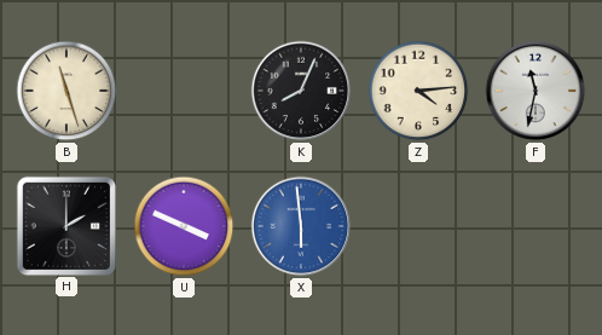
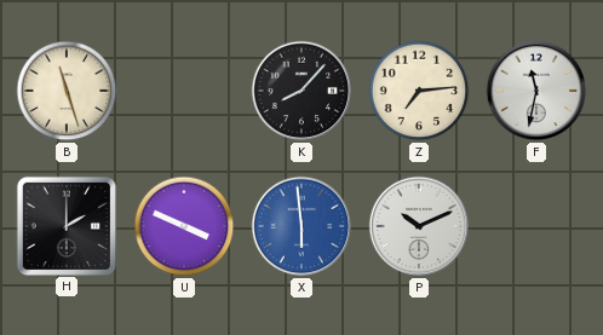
K: 8:04 -> 8:07 (301, 91)
Z: 4:14 -> 7:14 (419, 91)
P: none -> 10:11 (419, 226)
